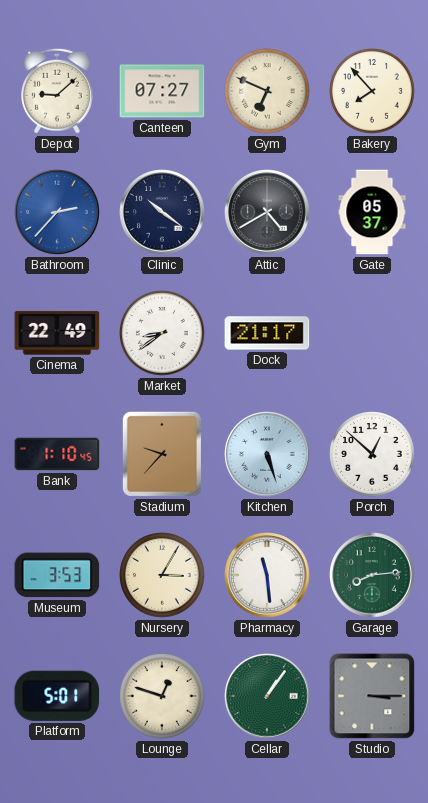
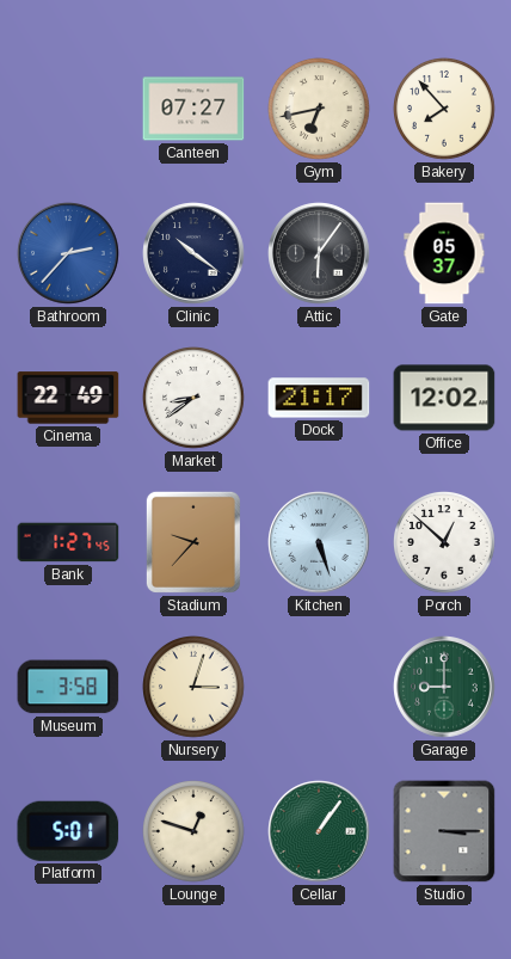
Depot: 9:08 -> none (58, 91)
Gym: 6:49 -> 6:43 (320, 110)
Attic: 4:40 -> 6:06 (319, 253)
Office: none -> 12:02 (444, 398)
Bank: 1:10 -> 1:27 (68, 542)
Museum: 3:53 -> 3:58 (68, 687)
Nursery: 3:05 -> 3:03 (195, 688)
Pharmacy: 11:29 -> none (267, 575)
Garage: 8:14 -> 9:00 (444, 687)
